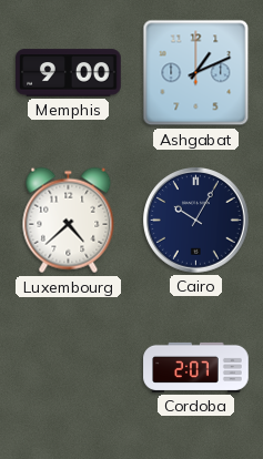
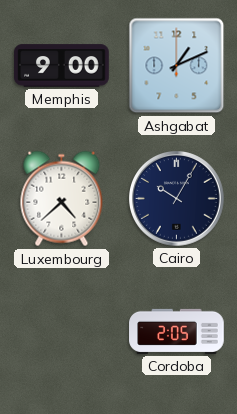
Cordoba: 2:07 -> 2:05 (177, 331)
